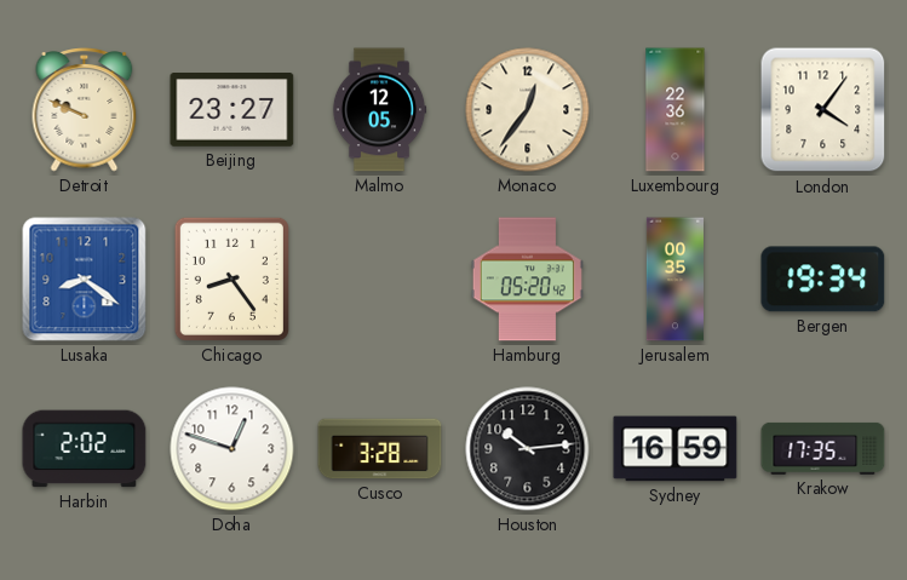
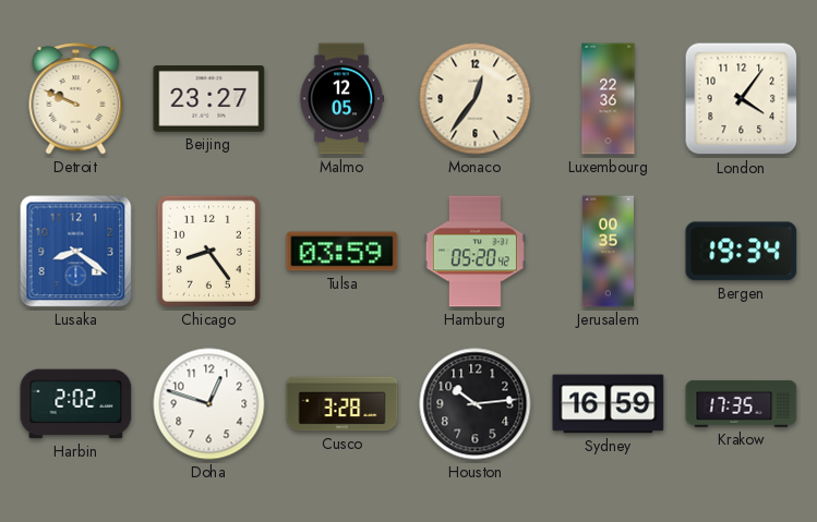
Tulsa: none -> 03:59 (343, 252)
